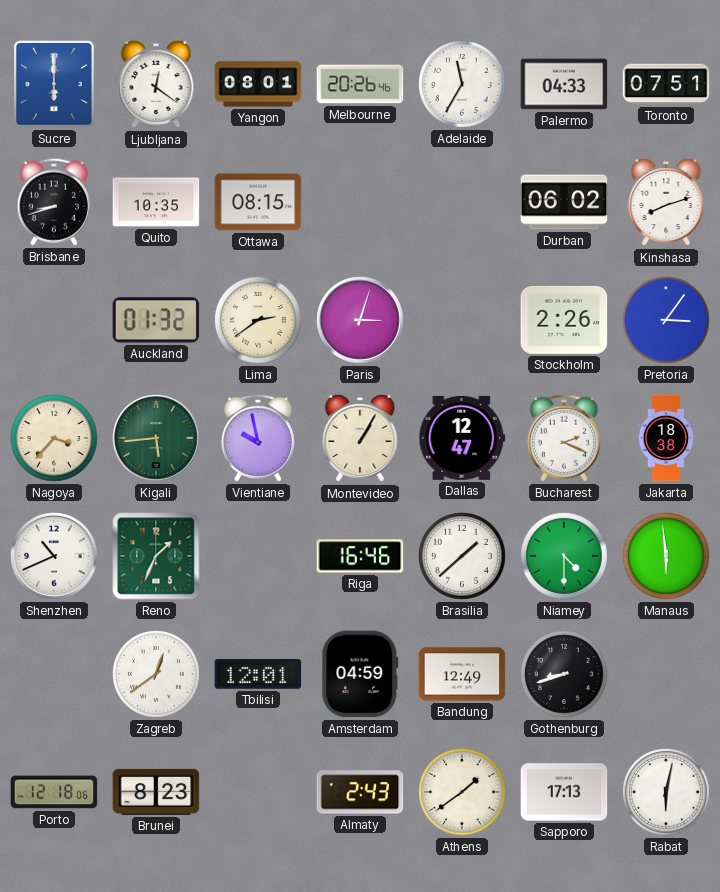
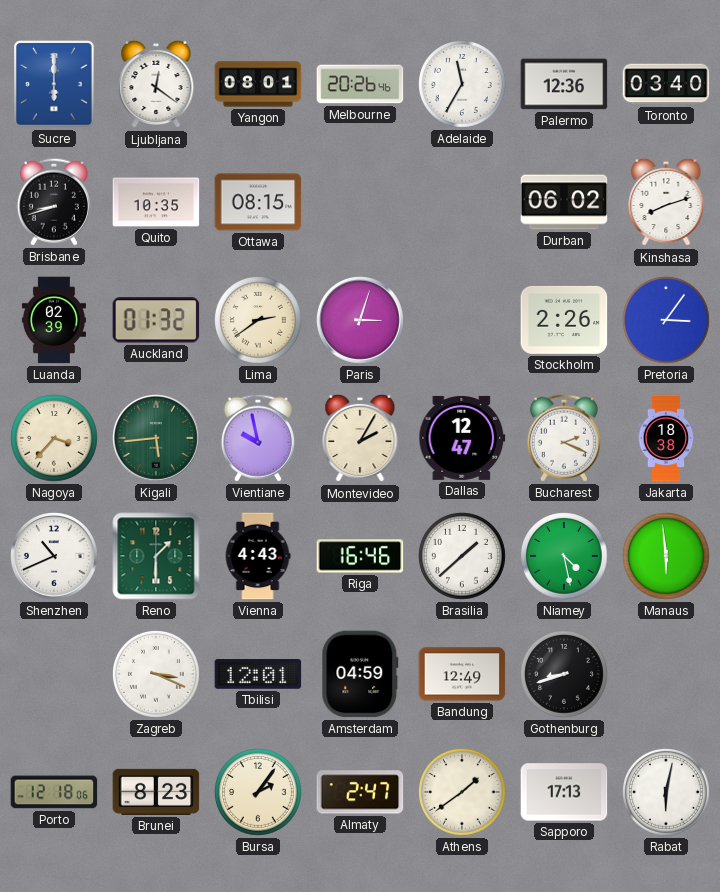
Palermo: 04:33 -> 12:36 (564, 84)
Toronto: 07:51 -> 03:40 (666, 84)
Luanda: none -> 02:39 (54, 320)
Montevideo: 1:05 -> 2:05 (360, 438)
Reno: 1:34 -> 1:30 (156, 556)
Vienna: none -> 4:43 (258, 556)
Niamey: 4:30 -> 4:28 (565, 557)
Zagreb: 12:39 -> 3:19 (157, 675)
Bursa: none -> 2:06 (259, 793)
Almaty: 2:43 -> 2:47 (360, 792)
